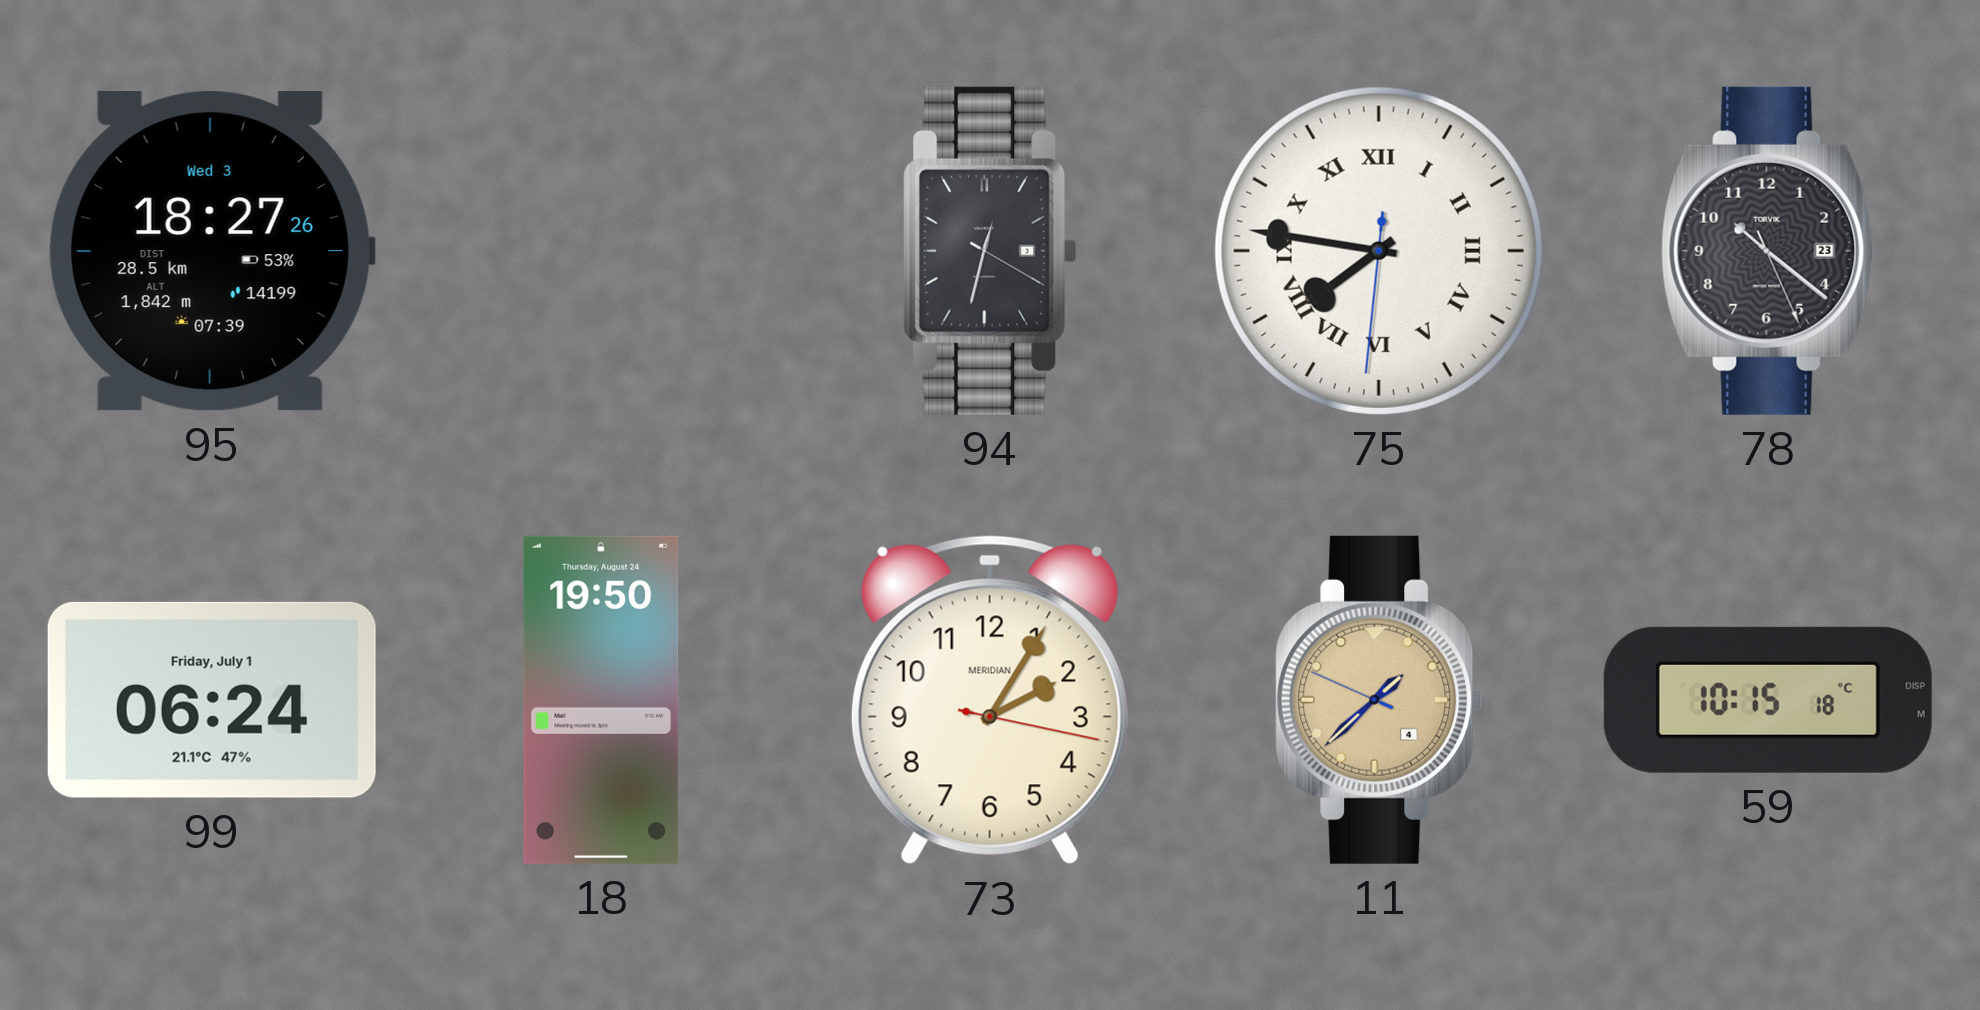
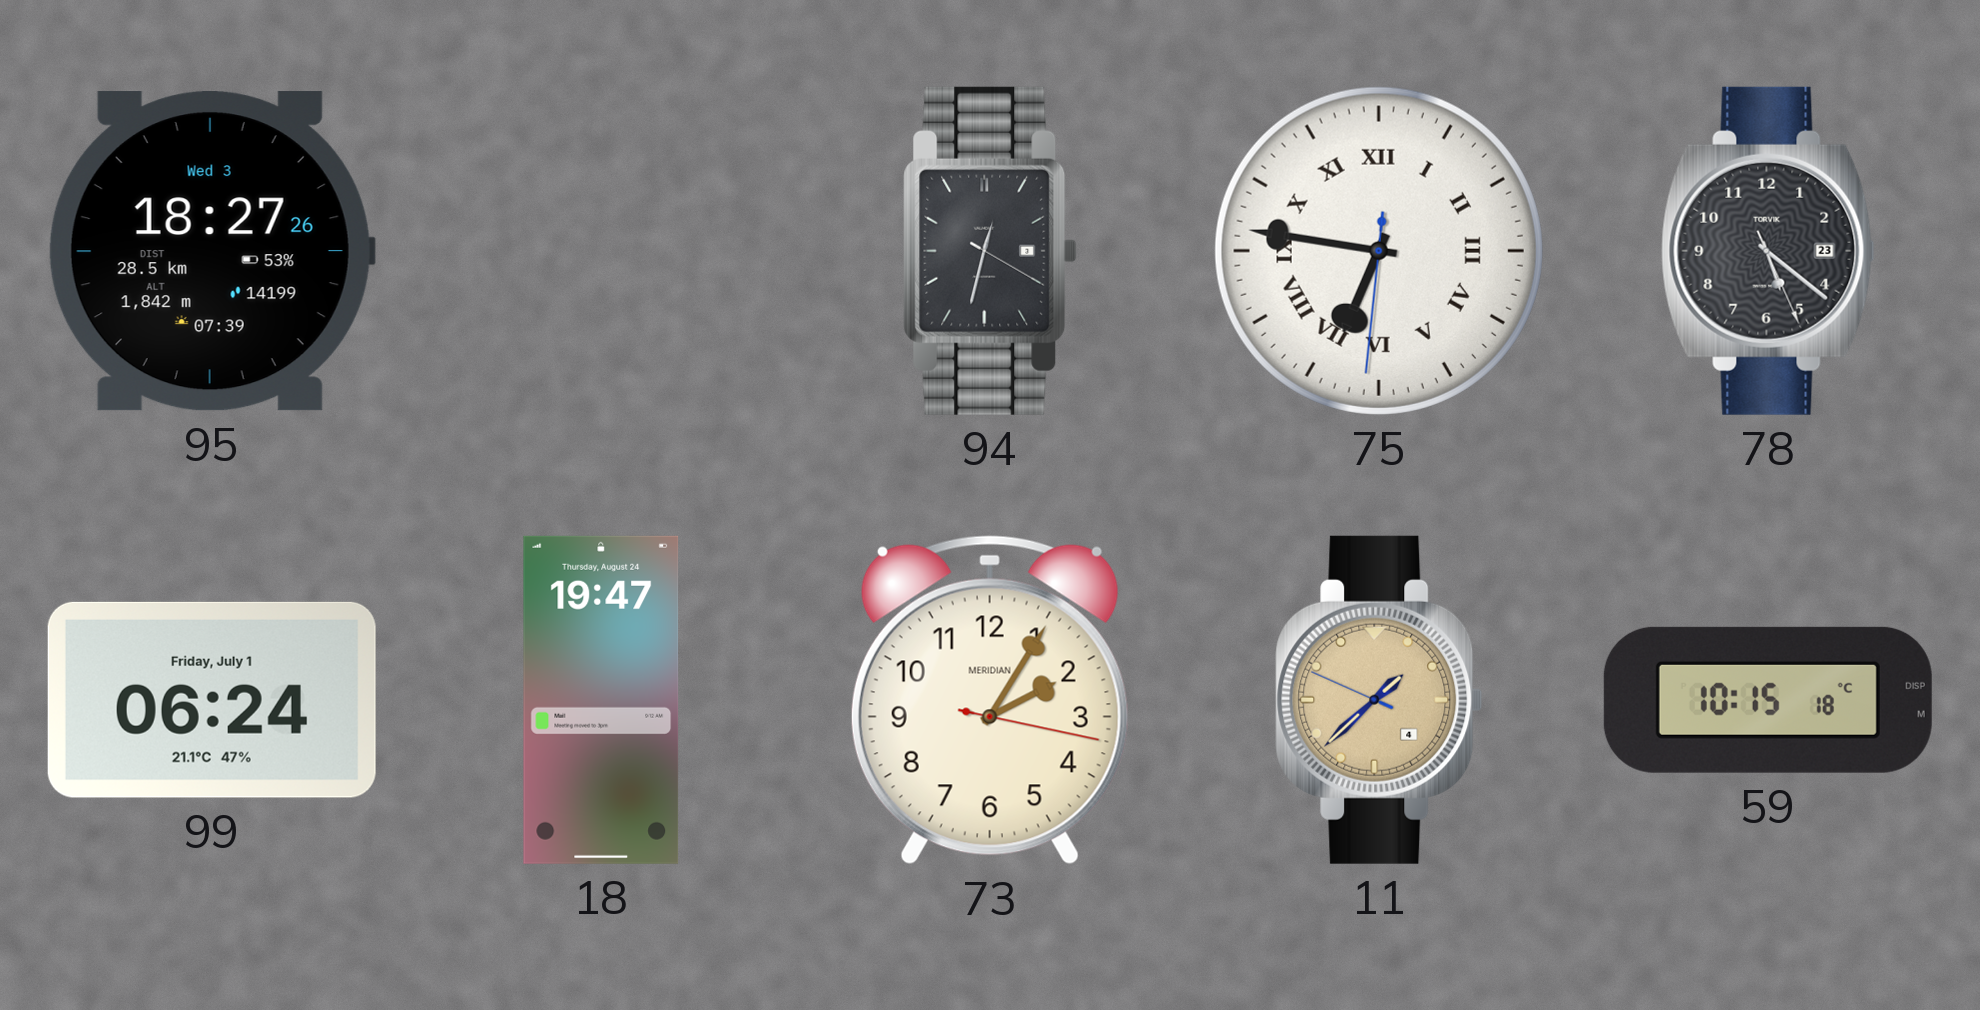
75: 7:46 -> 6:46 (1379, 251)
78: 10:21 -> 5:21 (1768, 251)
18: 19:50 -> 19:47 (601, 700)
